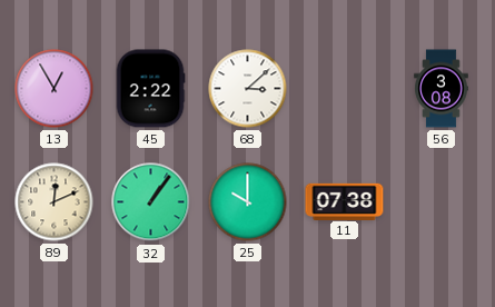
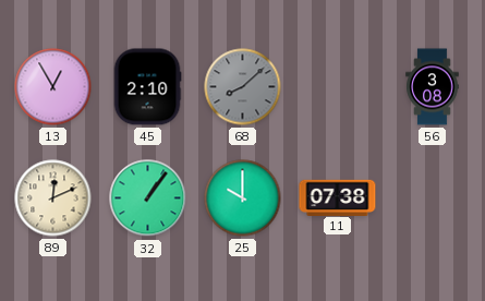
45: 2:22 -> 2:10 (147, 87)
68: 3:08 -> 8:08 (243, 87)
68 dial: white -> grey (243, 87)
